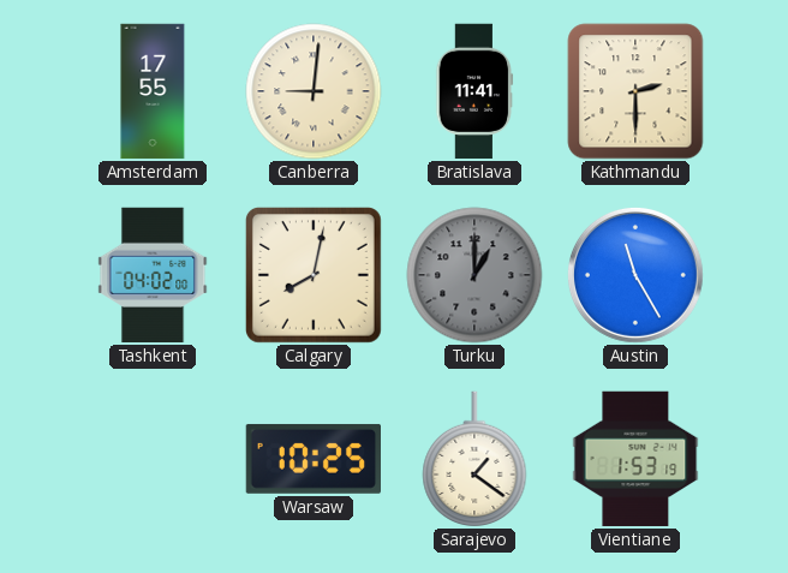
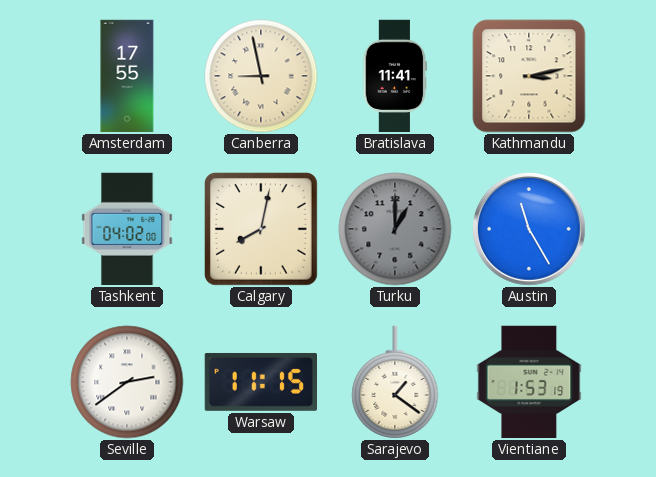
Canberra: 9:01 -> 8:58 (261, 76)
Kathmandu: 2:30 -> 3:13 (529, 76)
Seville: none -> 2:39 (127, 382)
Warsaw: 10:25 -> 11:15 (260, 382)
